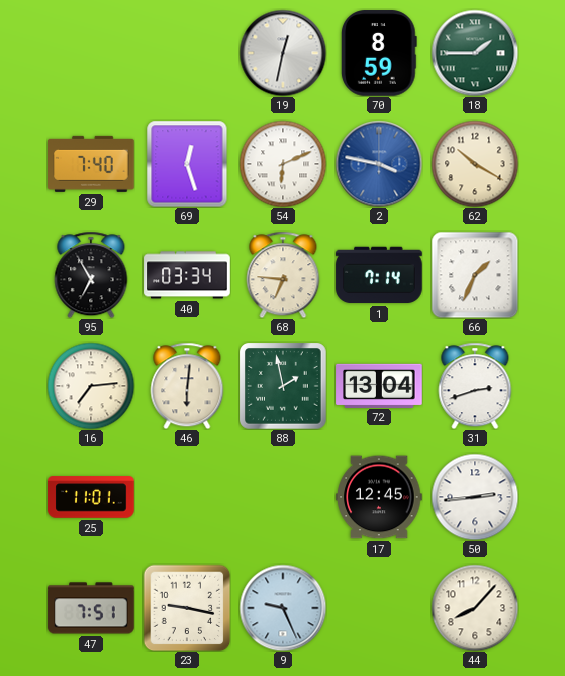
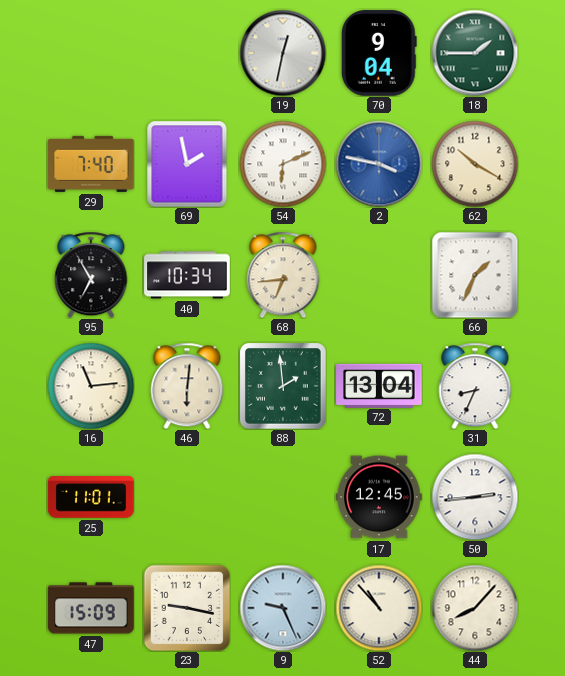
70: 8:59 -> 9:04 (379, 53)
69: 12:27 -> 1:58 (187, 164)
40: 03:34 -> 10:34 (187, 275)
68: 6:46 -> 6:44 (283, 275)
1: 7:14 -> none (379, 275)
16: 7:14 -> 11:14 (91, 386)
88: 1:58 -> 1:59 (283, 386)
31: 2:42 -> 8:34 (475, 386)
47: 7:51 -> 15:09 (91, 608)
52: none -> 10:53 (379, 608)
